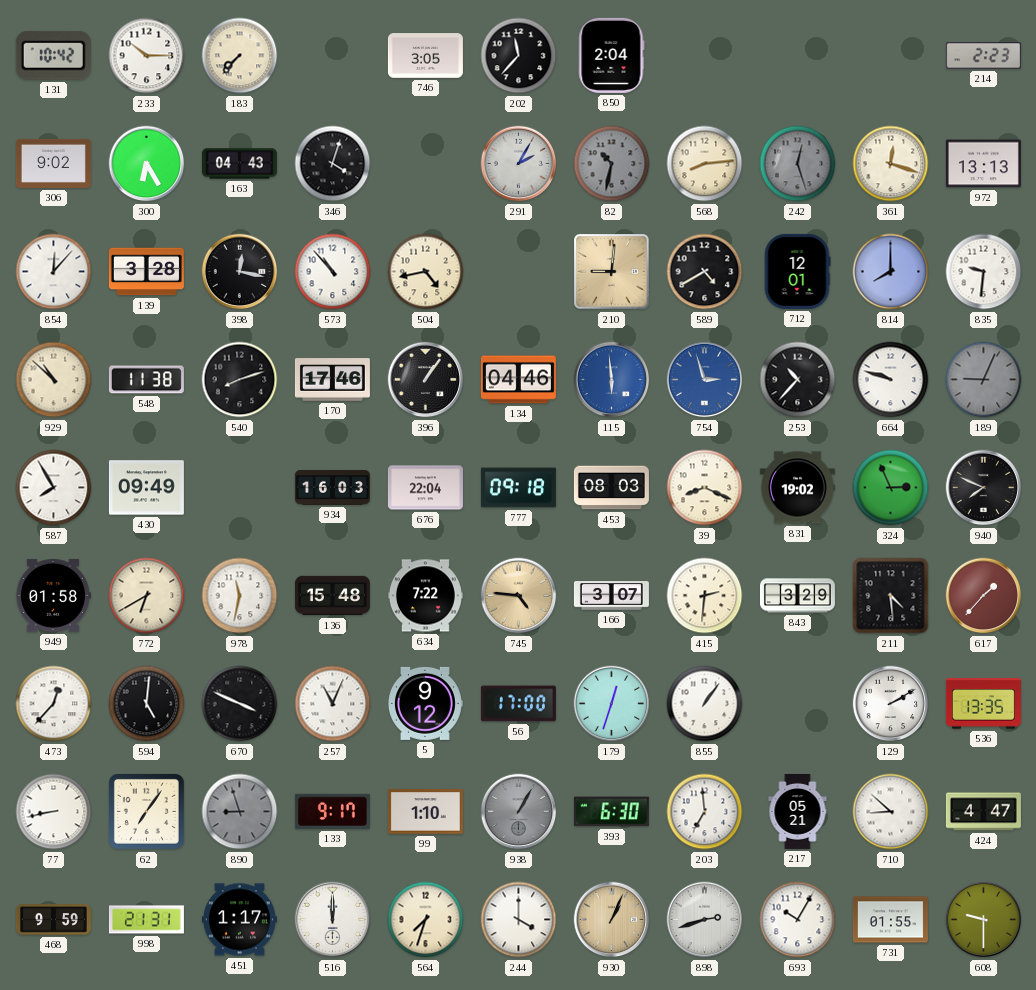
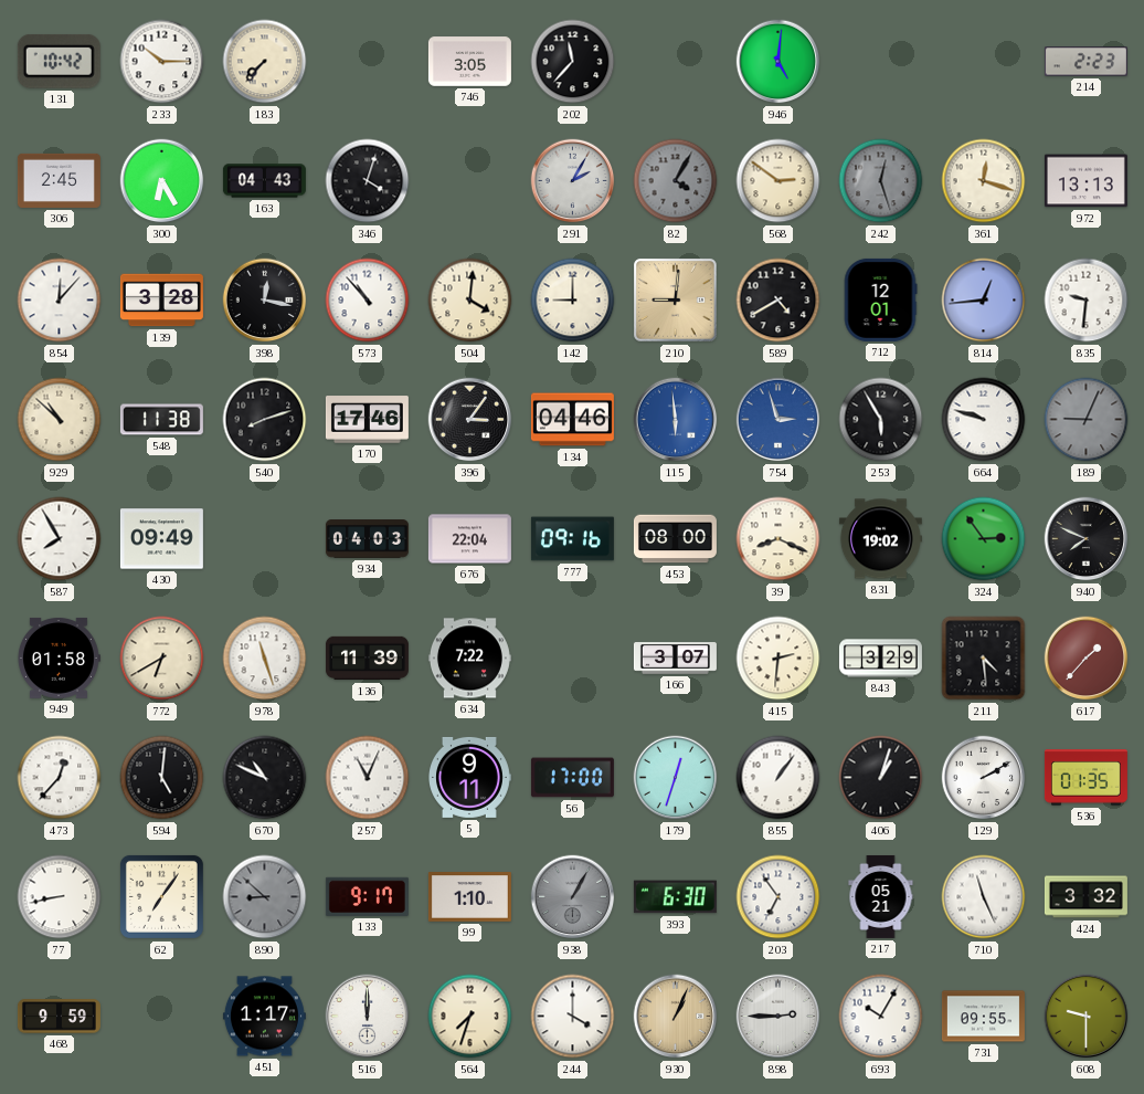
850: 2:04 -> none (612, 55)
946: none -> 5:01 (778, 62)
306: 9:02 -> 2:45 (59, 180)
82: 10:32 -> 4:05 (676, 181)
568: 8:14 -> 2:51 (778, 181)
504: 4:43 -> 4:01 (470, 301)
142: none -> 9:00 (573, 301)
814: 8:00 -> 12:44 (984, 301)
396: 1:06 -> 3:06 (470, 420)
253: 10:37 -> 5:55 (881, 420)
934: 16:03 -> 04:03 (367, 539)
777: 09:18 -> 09:16 (572, 539)
453: 08:03 -> 08:00 (675, 539)
324: 2:56 -> 2:54 (984, 539)
978: 11:32 -> 11:27 (265, 659)
136: 15:48 -> 11:39 (367, 659)
745: 4:46 -> none (519, 596)
670: 3:49 -> 10:49 (265, 778)
5: 9:12 -> 9:11 (470, 777)
406: none -> 1:03 (881, 778)
536: 13:35 -> 01:35 (1085, 778)
890: 8:57 -> 8:52 (265, 897)
203: 6:59 -> 6:54 (778, 897)
710: 8:52 -> 11:26 (984, 897)
424: 4:47 -> 3:32 (1085, 897)
998: 21:31 -> none (146, 920)
898: 2:42 -> 2:45 (778, 1017)
731: 01:55 -> 09:55 (983, 1017)
